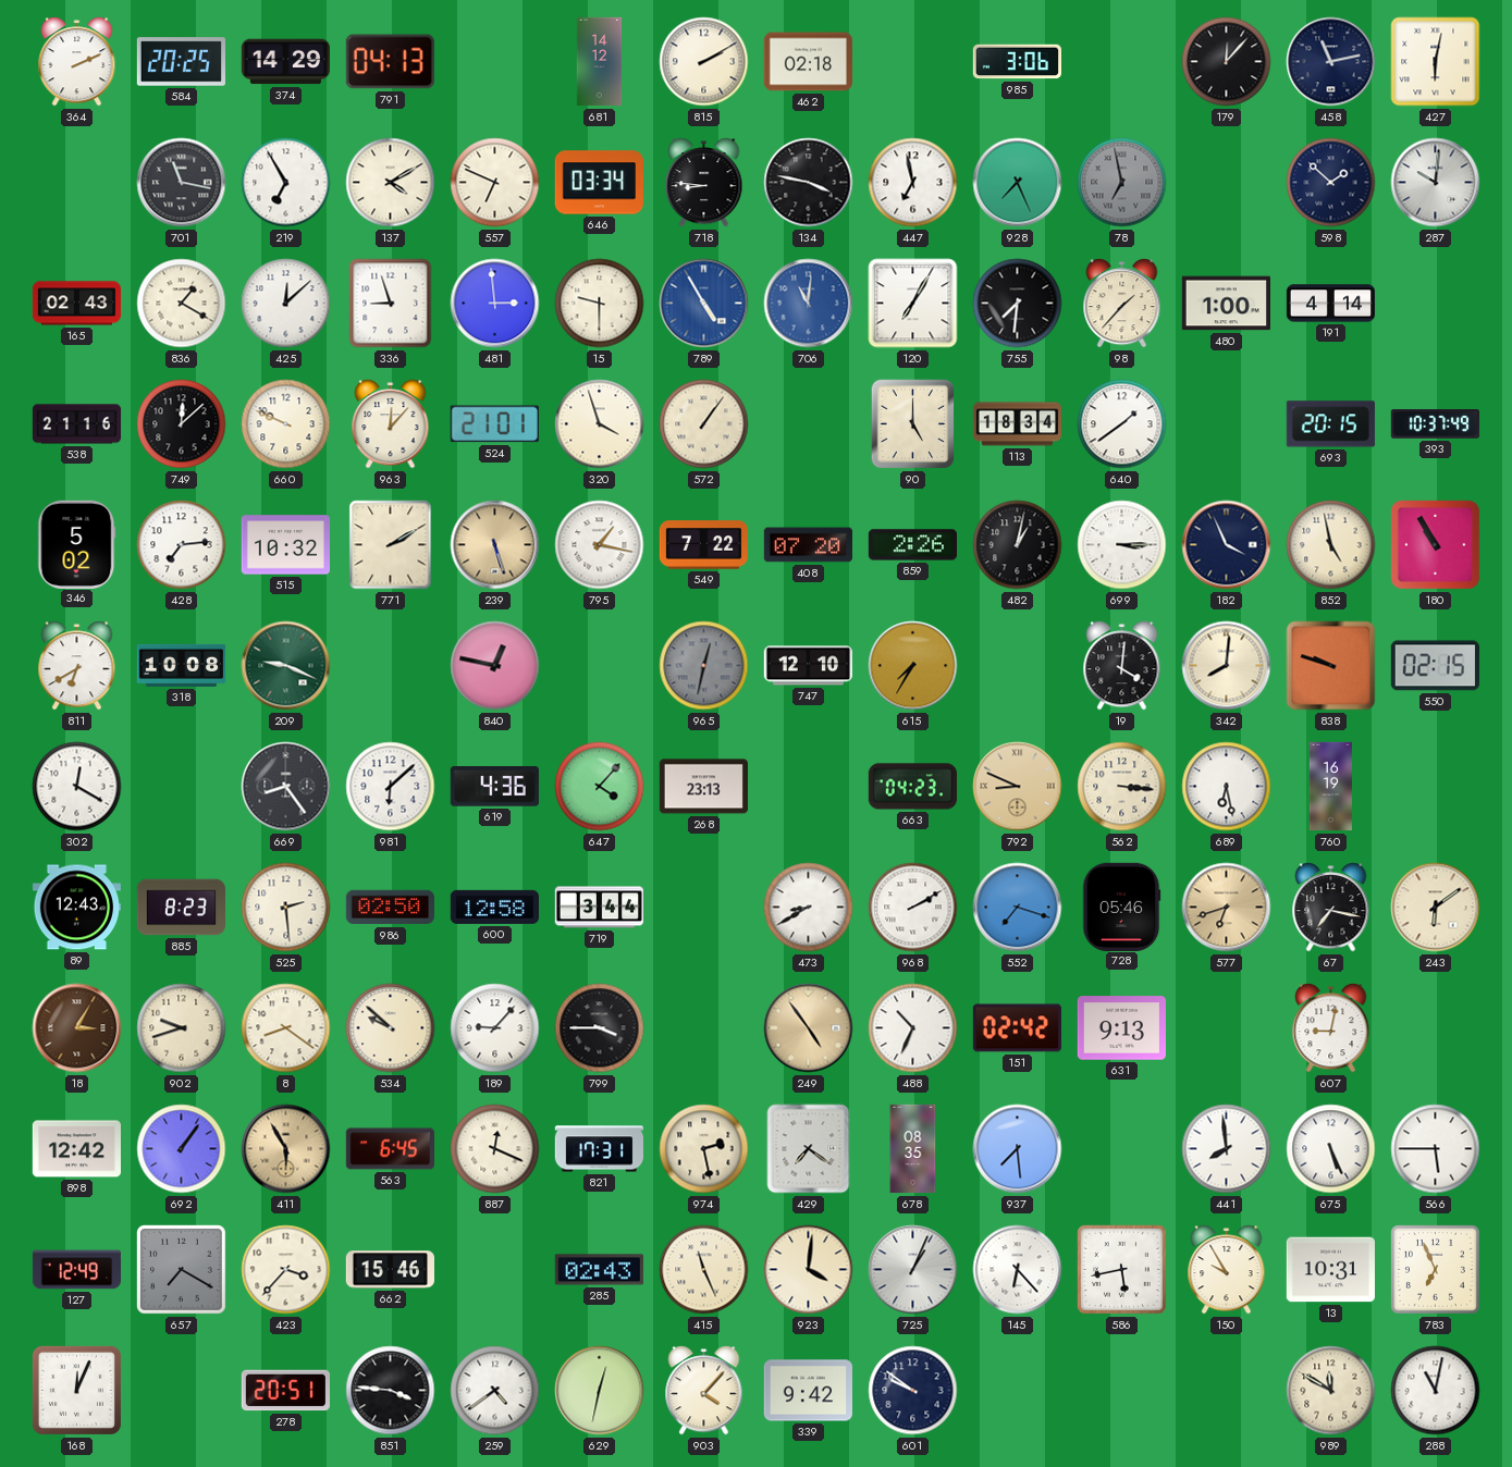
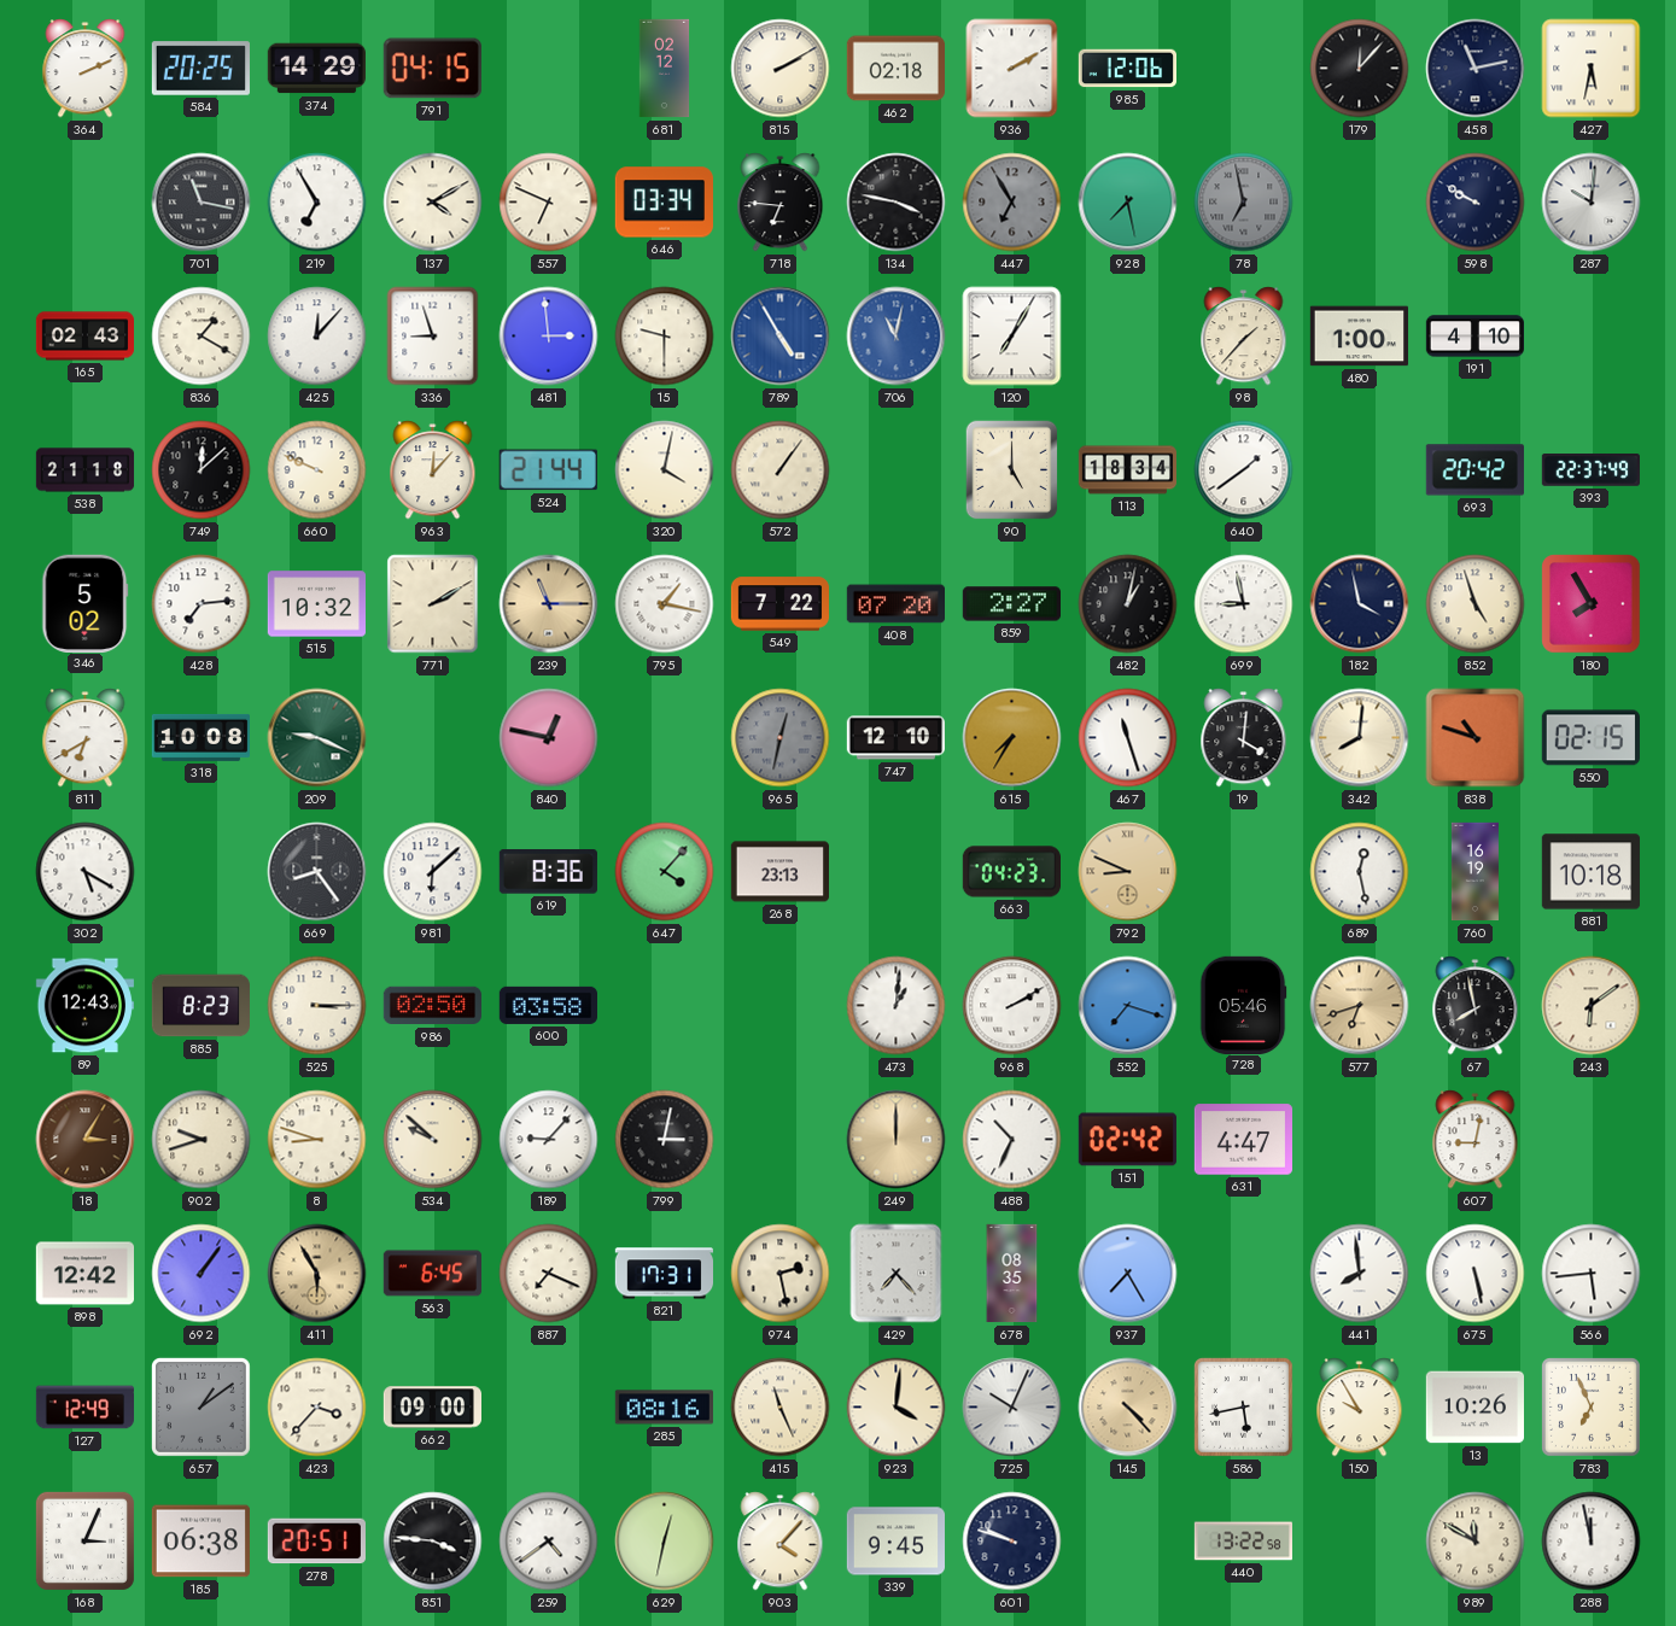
791: 04:13 -> 04:15 (432, 69)
681: 14:12 -> 02:12 (665, 69)
936: none -> 2:10 (1012, 69)
985: 3:06 -> 12:06 (1127, 69)
427: 6:02 -> 5:32 (1592, 69)
718: 8:46 -> 6:46 (781, 203)
447: 6:58 -> 6:55 (1012, 203)
447 dial: white -> grey (1012, 203)
928: 7:26 -> 7:28 (1128, 203)
598: 1:52 -> 9:50 (1476, 203)
425: 12:08 -> 12:07 (317, 337)
706: 11:01 -> 11:02 (897, 337)
755: 7:31 -> none (1018, 304)
191: 4:14 -> 4:10 (1476, 337)
538: 21:16 -> 21:18 (86, 470)
524: 21:01 -> 21:44 (548, 470)
320: 3:57 -> 4:02 (665, 470)
693: 20:15 -> 20:42 (1474, 470)
393: 10:37 -> 22:37 (1590, 470)
239: 5:27 -> 11:15 (549, 604)
859: 2:26 -> 2:27 (1011, 604)
699: 3:15 -> 8:58 (1244, 604)
182: 3:56 -> 3:58 (1360, 604)
852: 4:58 -> 4:57 (1476, 604)
180: 10:55 -> 7:55 (1592, 604)
467: none -> 11:27 (1128, 738)
838: 9:48 -> 10:48 (1476, 738)
302: 12:20 -> 5:20 (86, 872)
619: 4:36 -> 8:36 (548, 872)
562: 3:16 -> none (1122, 787)
689: 6:28 -> 12:28 (1360, 872)
881: none -> 10:18 (1590, 872)
525: 2:29 -> 3:15 (317, 1006)
600: 12:58 -> 03:58 (548, 1005)
719: 3:44 -> none (599, 908)
473: 8:40 -> 1:01 (897, 1006)
67: 7:17 -> 7:58 (1476, 1006)
8: 8:21 -> 8:48 (317, 1140)
799: 3:45 -> 3:02 (665, 1140)
249: 4:54 -> 12:00 (897, 1140)
631: 9:13 -> 4:47 (1243, 1140)
887: 12:19 -> 7:19 (549, 1274)
429: 7:21 -> 7:23 (897, 1274)
937: 7:29 -> 7:25 (1128, 1274)
675: 5:26 -> 5:28 (1476, 1274)
566: 5:45 -> 5:44 (1592, 1274)
657: 7:20 -> 1:09 (200, 1406)
662: 15:46 -> 09:00 (432, 1408)
285: 02:43 -> 08:16 (664, 1408)
725: 1:04 -> 10:04 (1012, 1408)
145: 6:23 -> 4:23 (1128, 1408)
145 dial: white -> champagne (1128, 1408)
13: 10:31 -> 10:26 (1474, 1408)
168: 12:04 -> 3:04 (84, 1540)
185: none -> 06:38 (200, 1542)
339: 9:42 -> 9:45 (895, 1542)
601: 9:51 -> 9:48 (1012, 1542)
440: none -> 13:22 (1243, 1542)
288: 11:02 -> 11:58 (1592, 1542)
